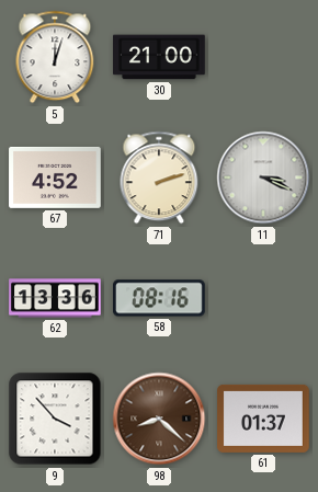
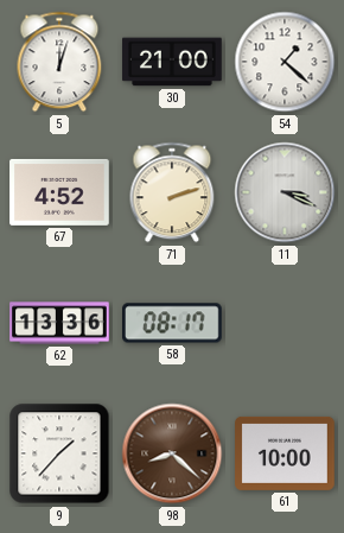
54: none -> 1:22 (285, 62)
58: 08:16 -> 08:17 (173, 323)
9: 3:53 -> 1:37 (59, 453)
61: 01:37 -> 10:00 (285, 453)
